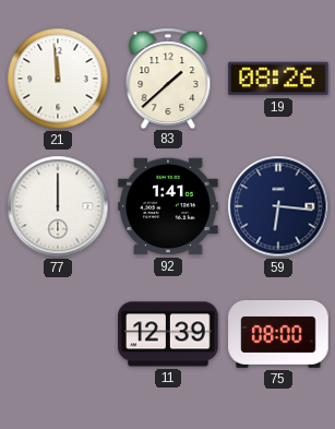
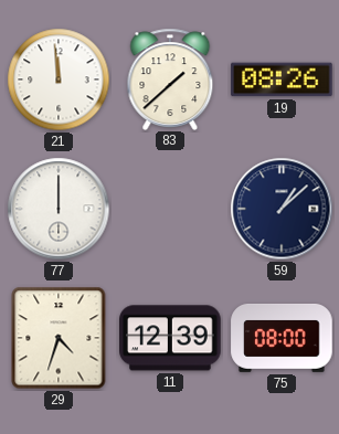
92: 1:41 -> none (168, 206)
59: 6:16 -> 1:08 (282, 209)
29: none -> 4:33 (59, 338)
